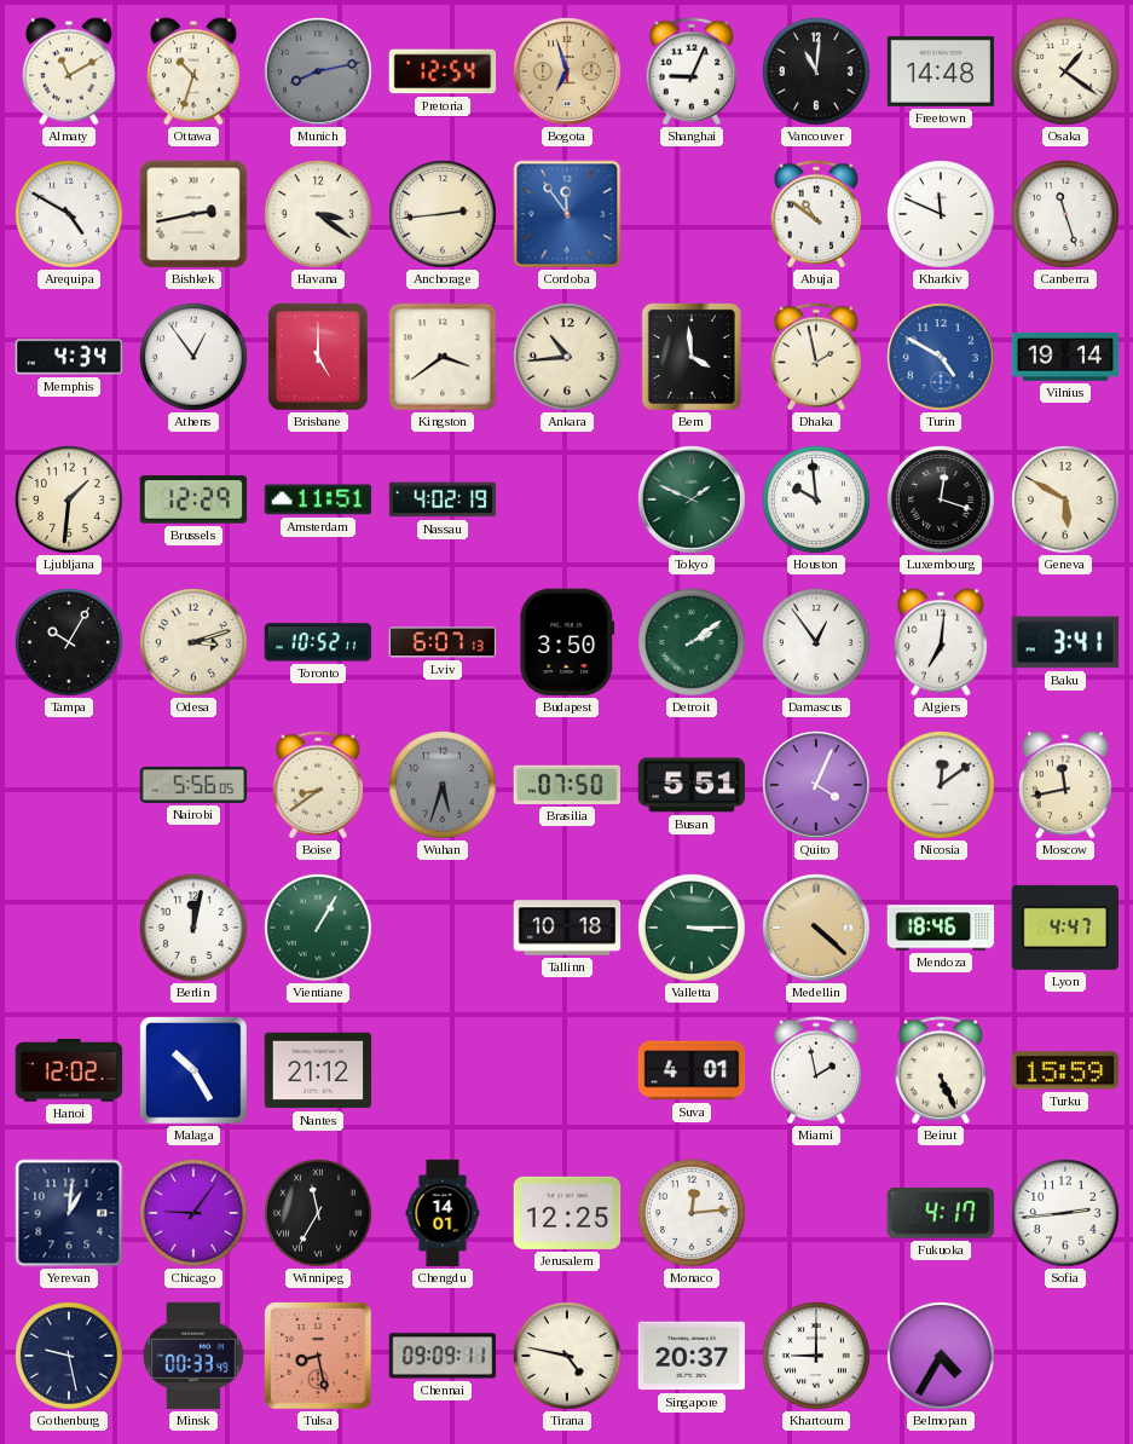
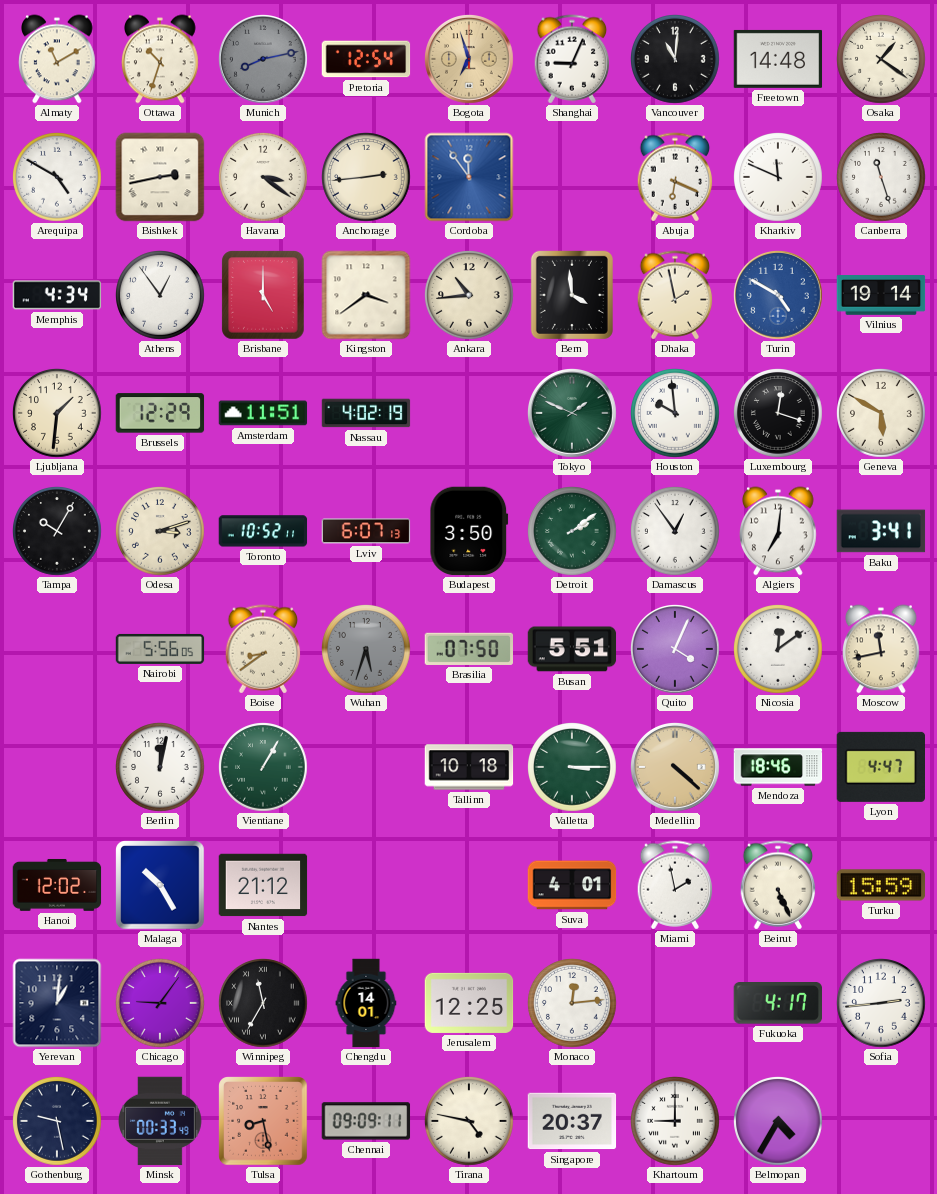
Abuja: 10:51 -> 6:19 (675, 177)
